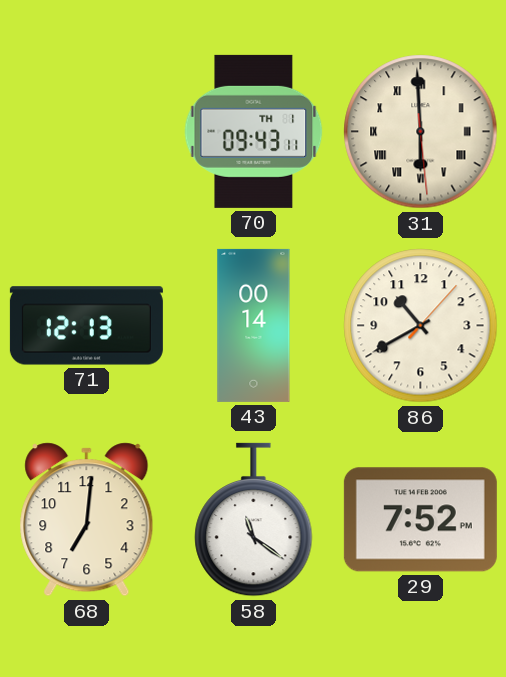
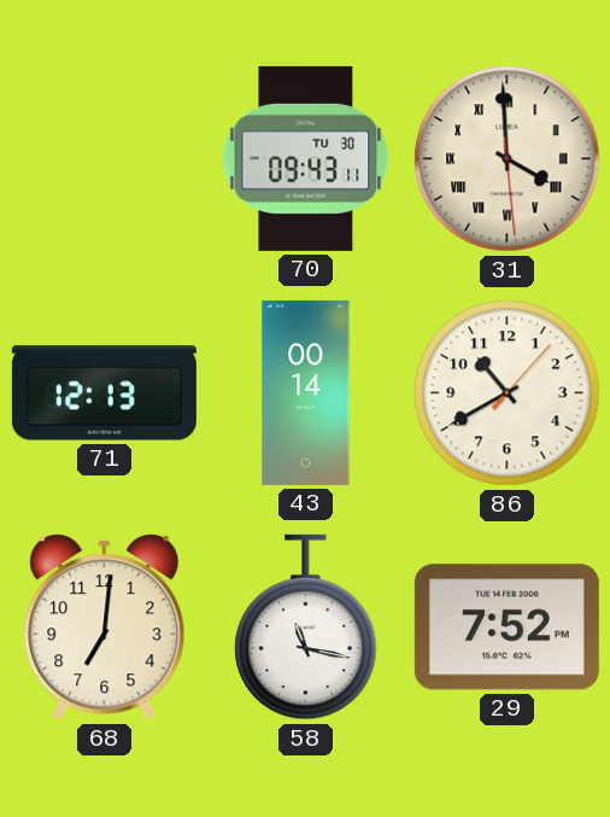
70 date: TH 1 -> TU 30 (306, 158)
31: 5:59 -> 3:59 (508, 159)
58: 11:21 -> 11:17 (306, 628)
